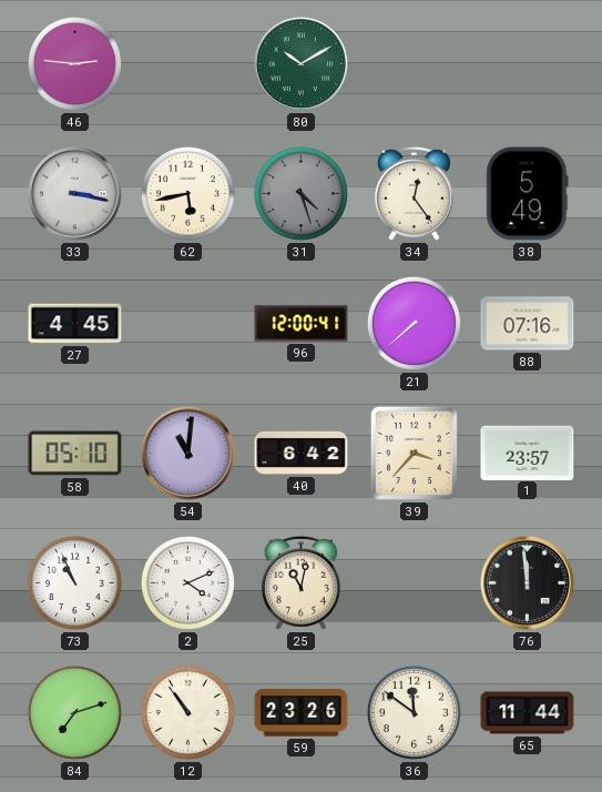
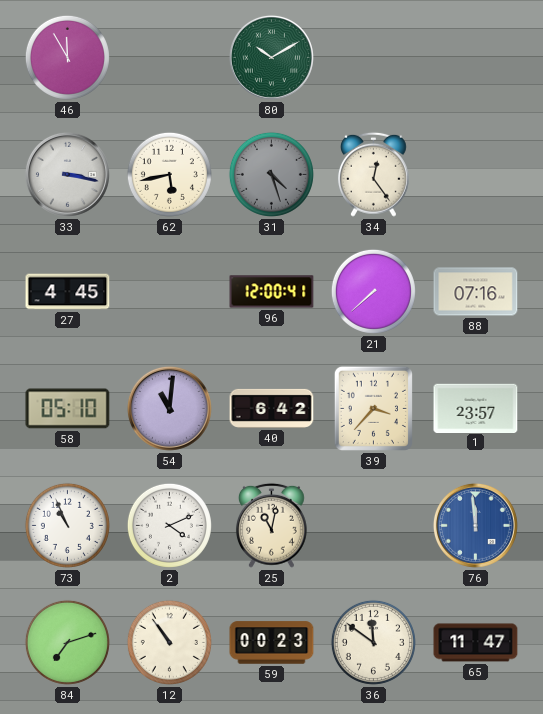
46: 2:46 -> 11:55 (67, 57)
38: 5:49 -> none (528, 194)
76 dial: black -> blue (475, 525)
59: 23:26 -> 00:23 (272, 643)
65: 11:44 -> 11:47 (476, 643)
